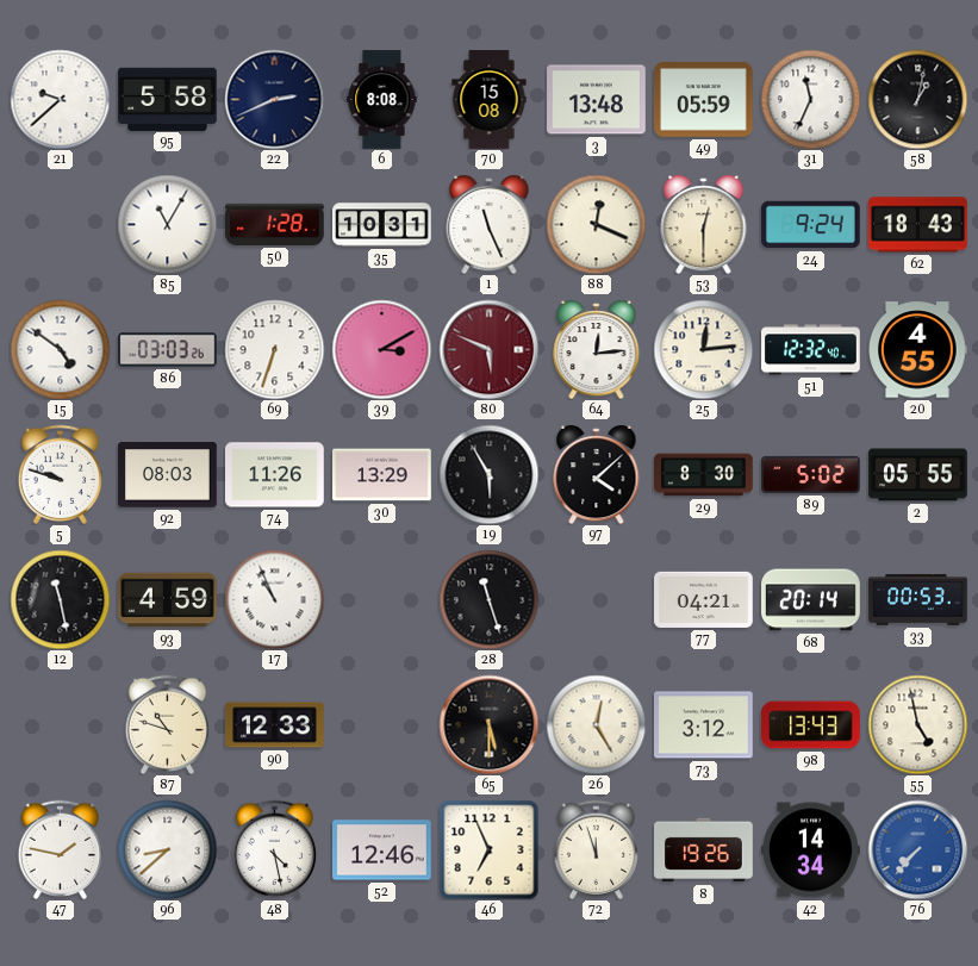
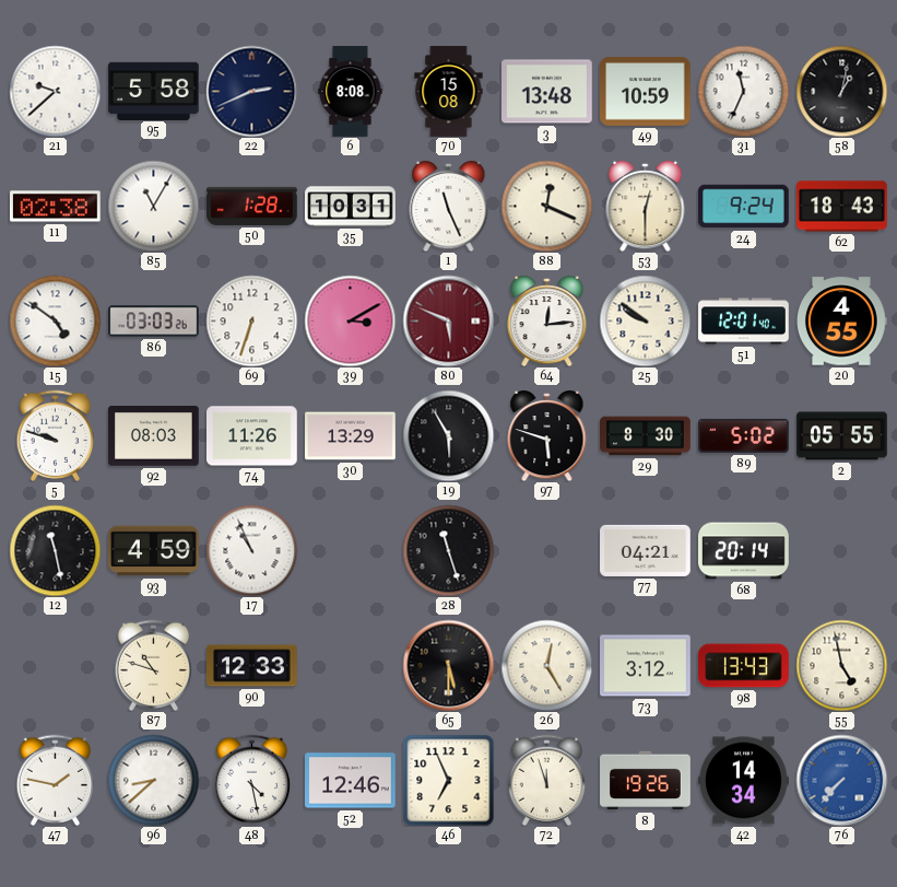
49: 05:59 -> 10:59 (646, 92)
11: none -> 02:38 (56, 207)
25: 12:14 -> 9:51 (645, 320)
51: 12:32 -> 12:01 (744, 322)
97: 4:08 -> 5:48 (547, 435)
33: 00:53 -> none (918, 600)
